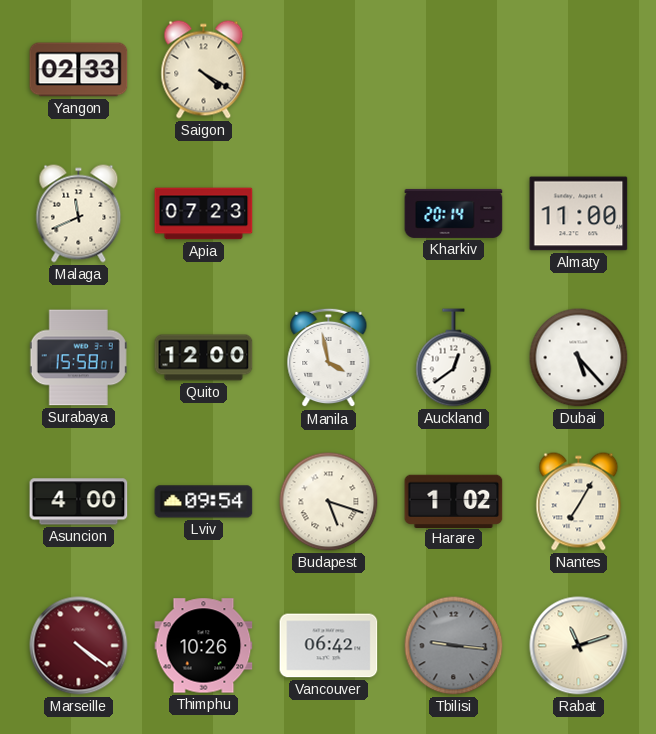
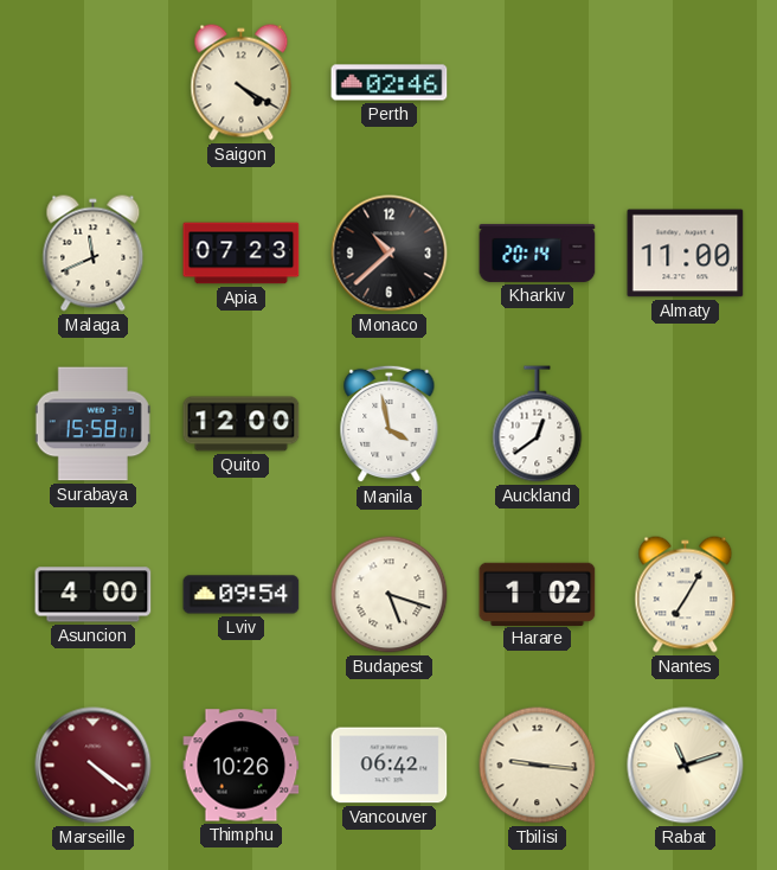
Yangon: 02:33 -> none (79, 70)
Perth: none -> 02:46 (390, 83)
Monaco: none -> 10:38 (390, 254)
Dubai: 5:23 -> none (579, 358)
Tbilisi dial: grey -> cream (538, 766)
